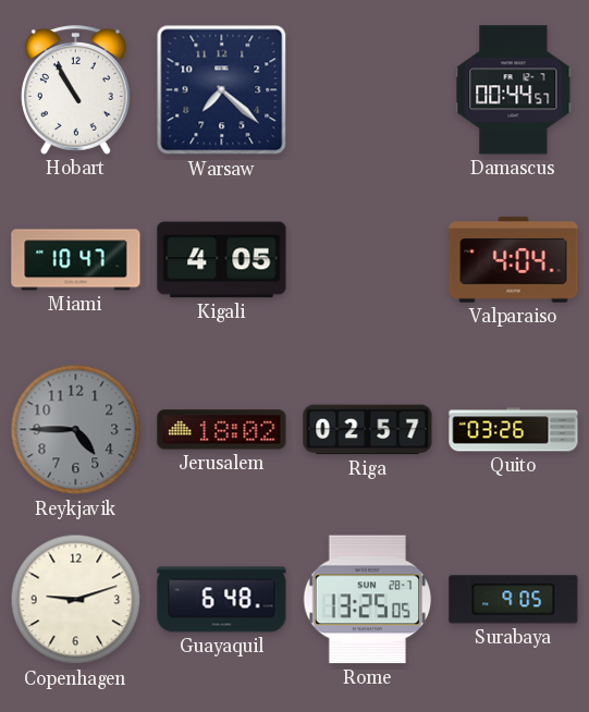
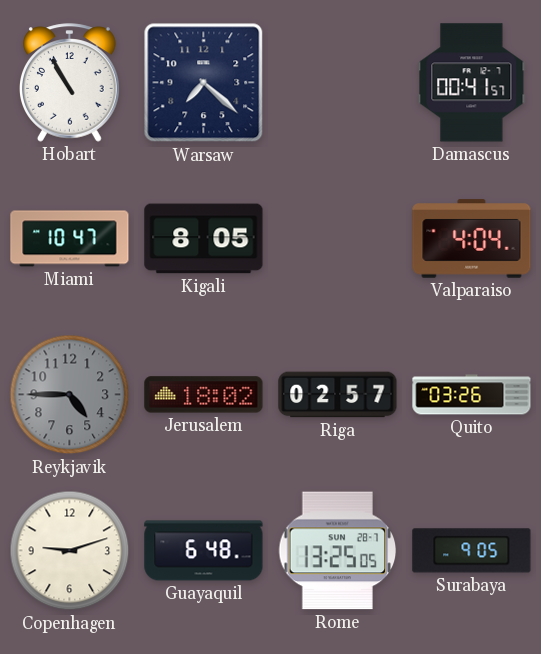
Damascus: 00:44 -> 00:41 (472, 83)
Kigali: 4:05 -> 8:05 (204, 239)
